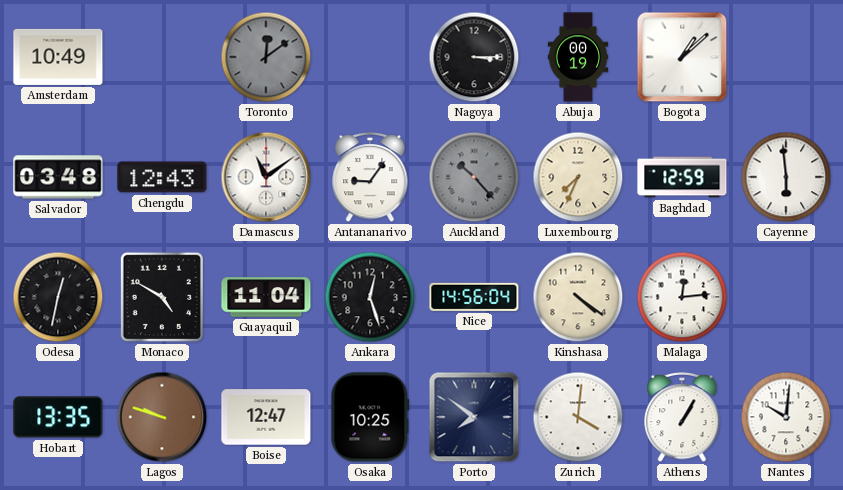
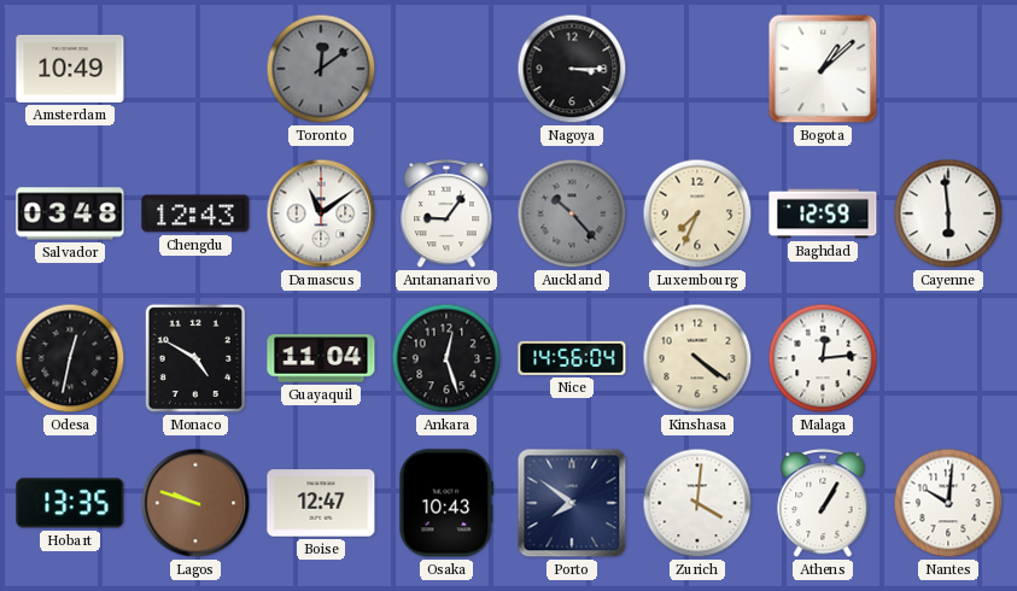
Abuja: 00:19 -> none (578, 57)
Osaka: 10:25 -> 10:43 (446, 503)
